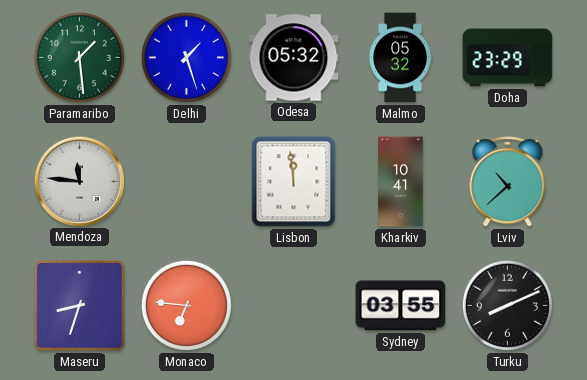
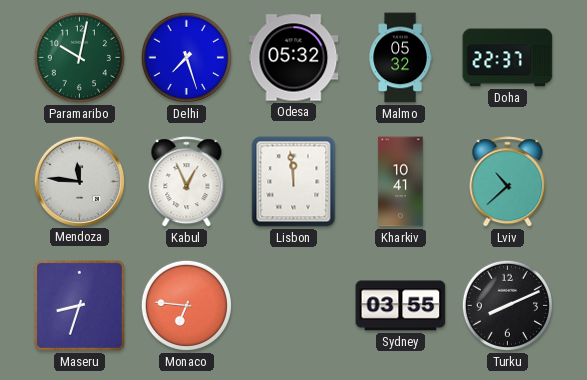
Paramaribo: 1:29 -> 10:02 (79, 57)
Delhi: 1:27 -> 7:27 (186, 57)
Doha: 23:29 -> 22:37 (508, 58)
Kabul: none -> 12:56 (187, 182)
